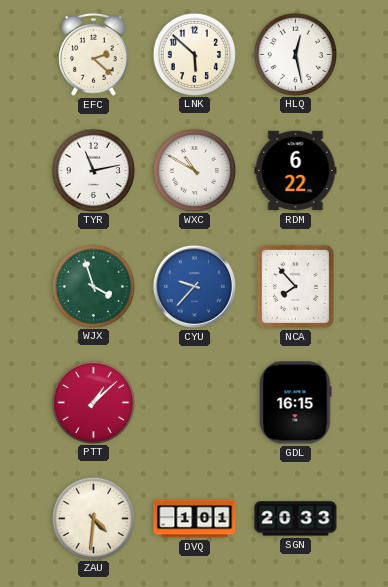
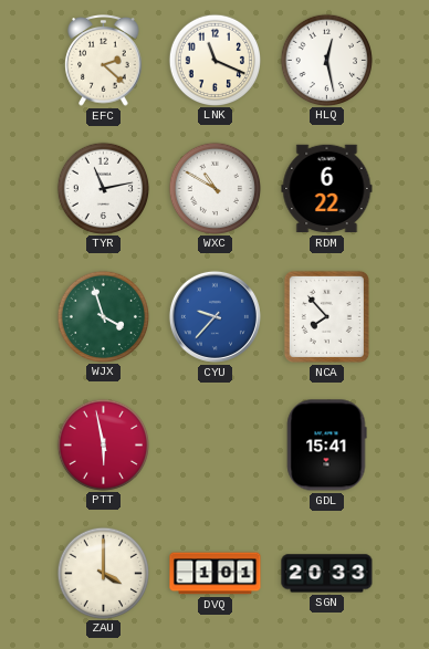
LNK: 5:52 -> 11:19 (214, 60)
PTT: 1:08 -> 5:58 (103, 444)
GDL: 16:15 -> 15:41 (326, 446)
ZAU: 4:31 -> 4:00 (103, 573)
